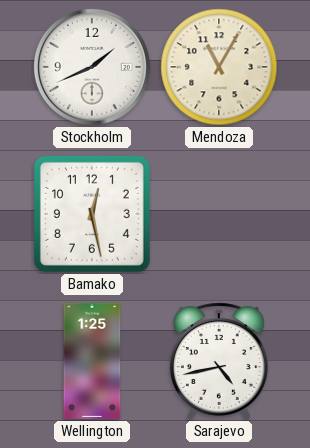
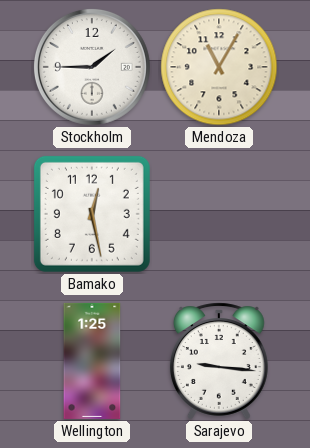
Stockholm: 1:41 -> 1:45 (92, 67)
Sarajevo: 4:43 -> 9:16 (219, 361)
